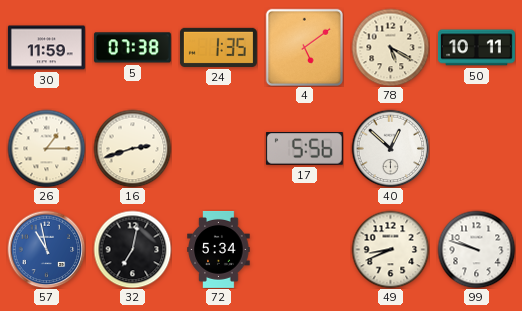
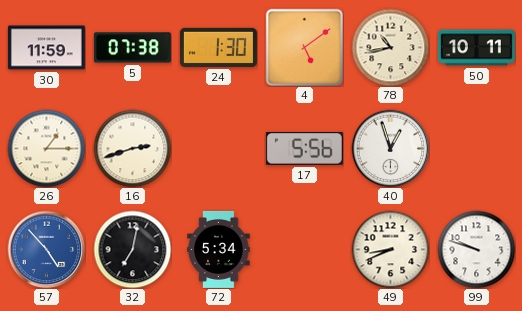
24: 1:35 -> 1:30 (218, 47)
78: 5:20 -> 10:43 (390, 47)
40: 12:52 -> 12:57 (390, 148)
57: 10:58 -> 4:53 (46, 249)
